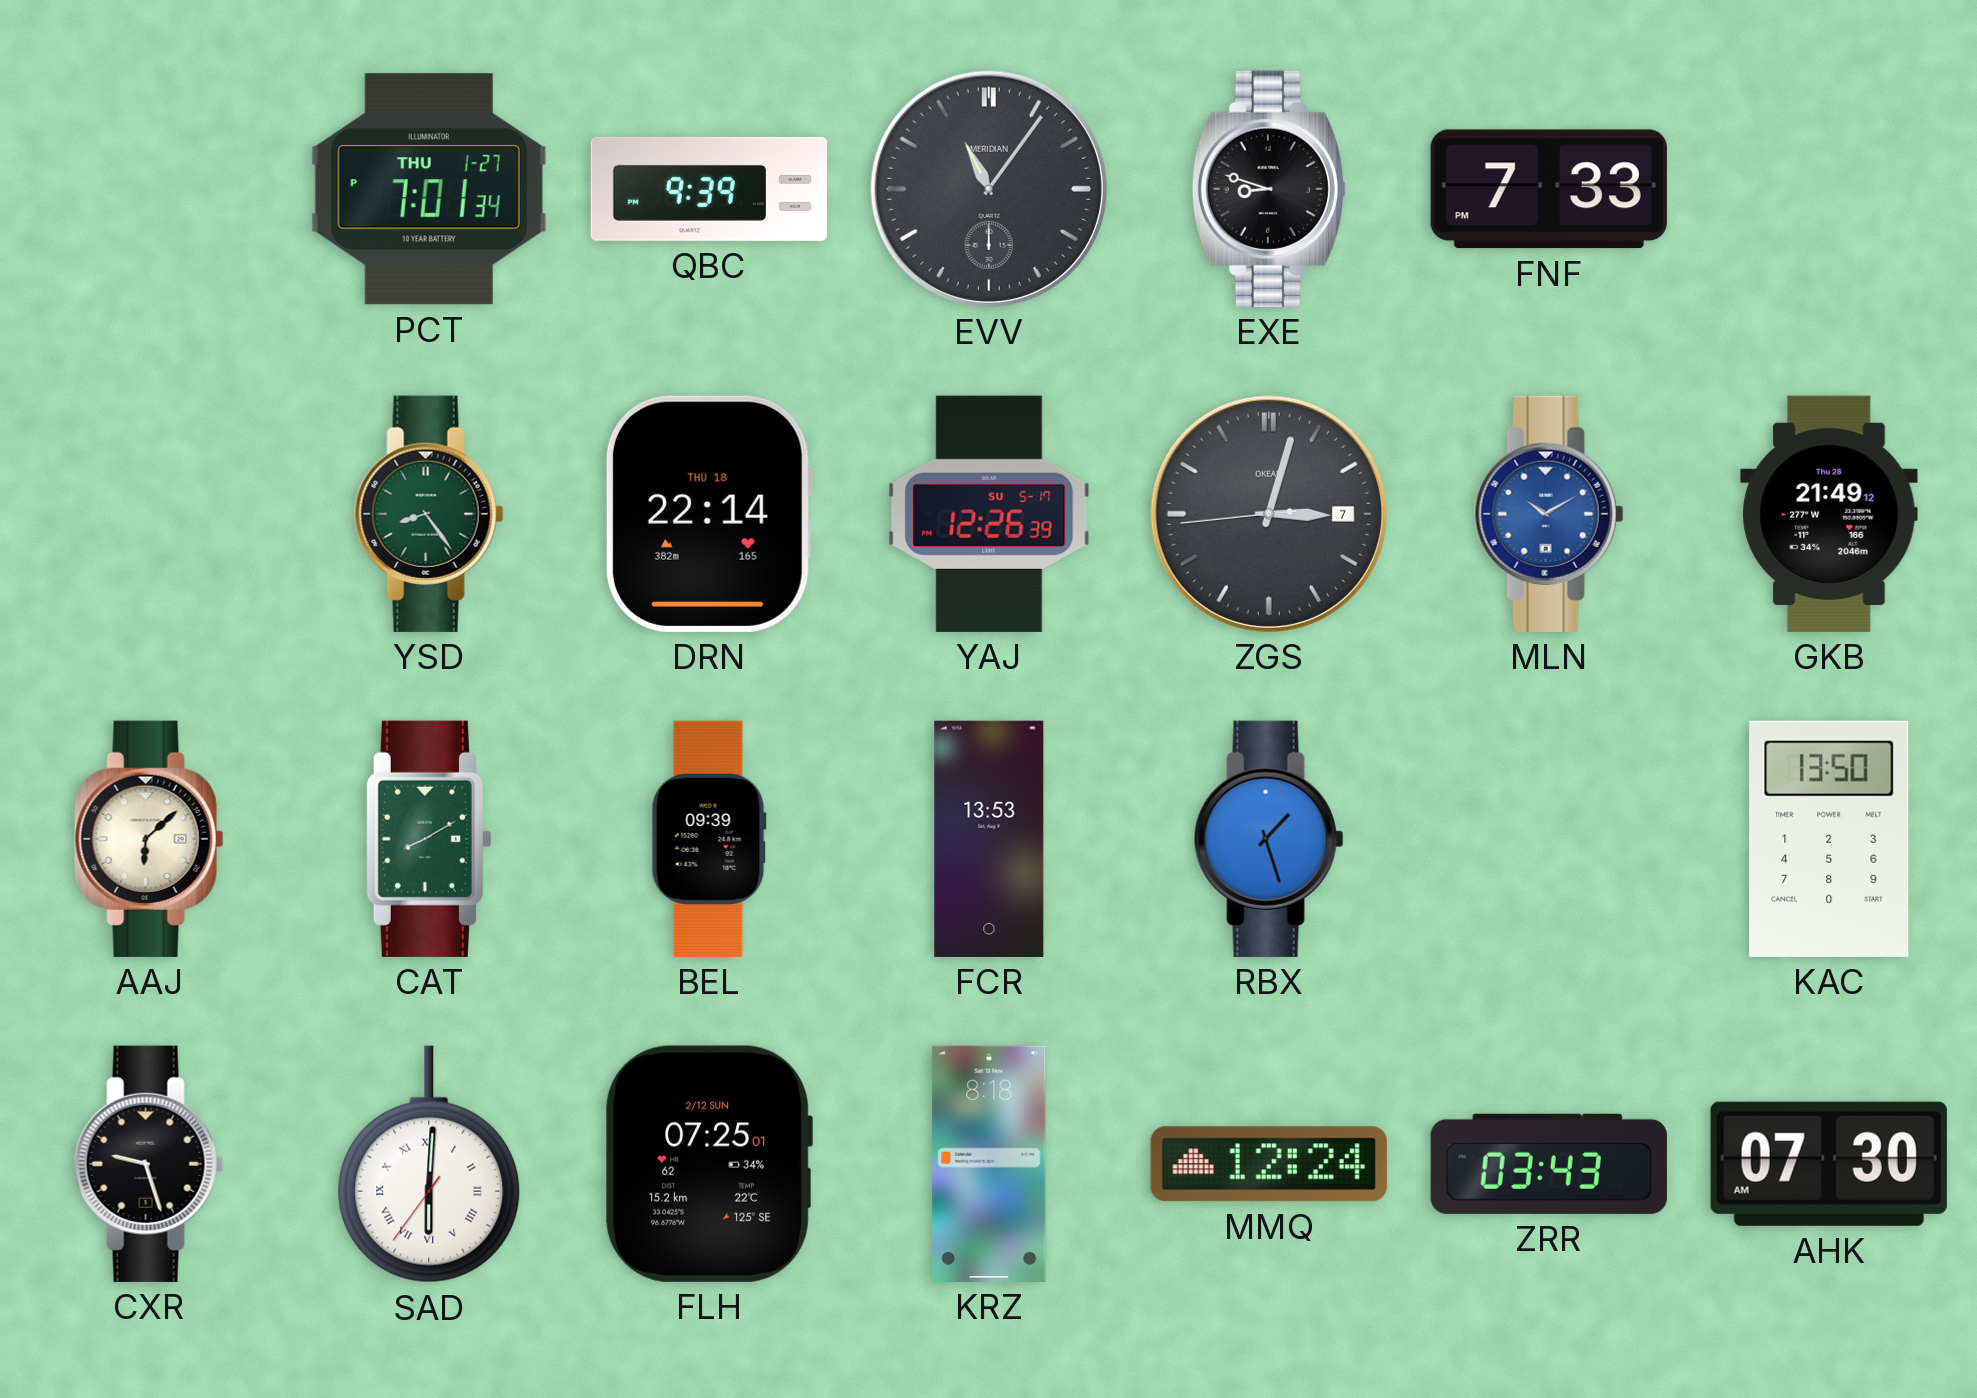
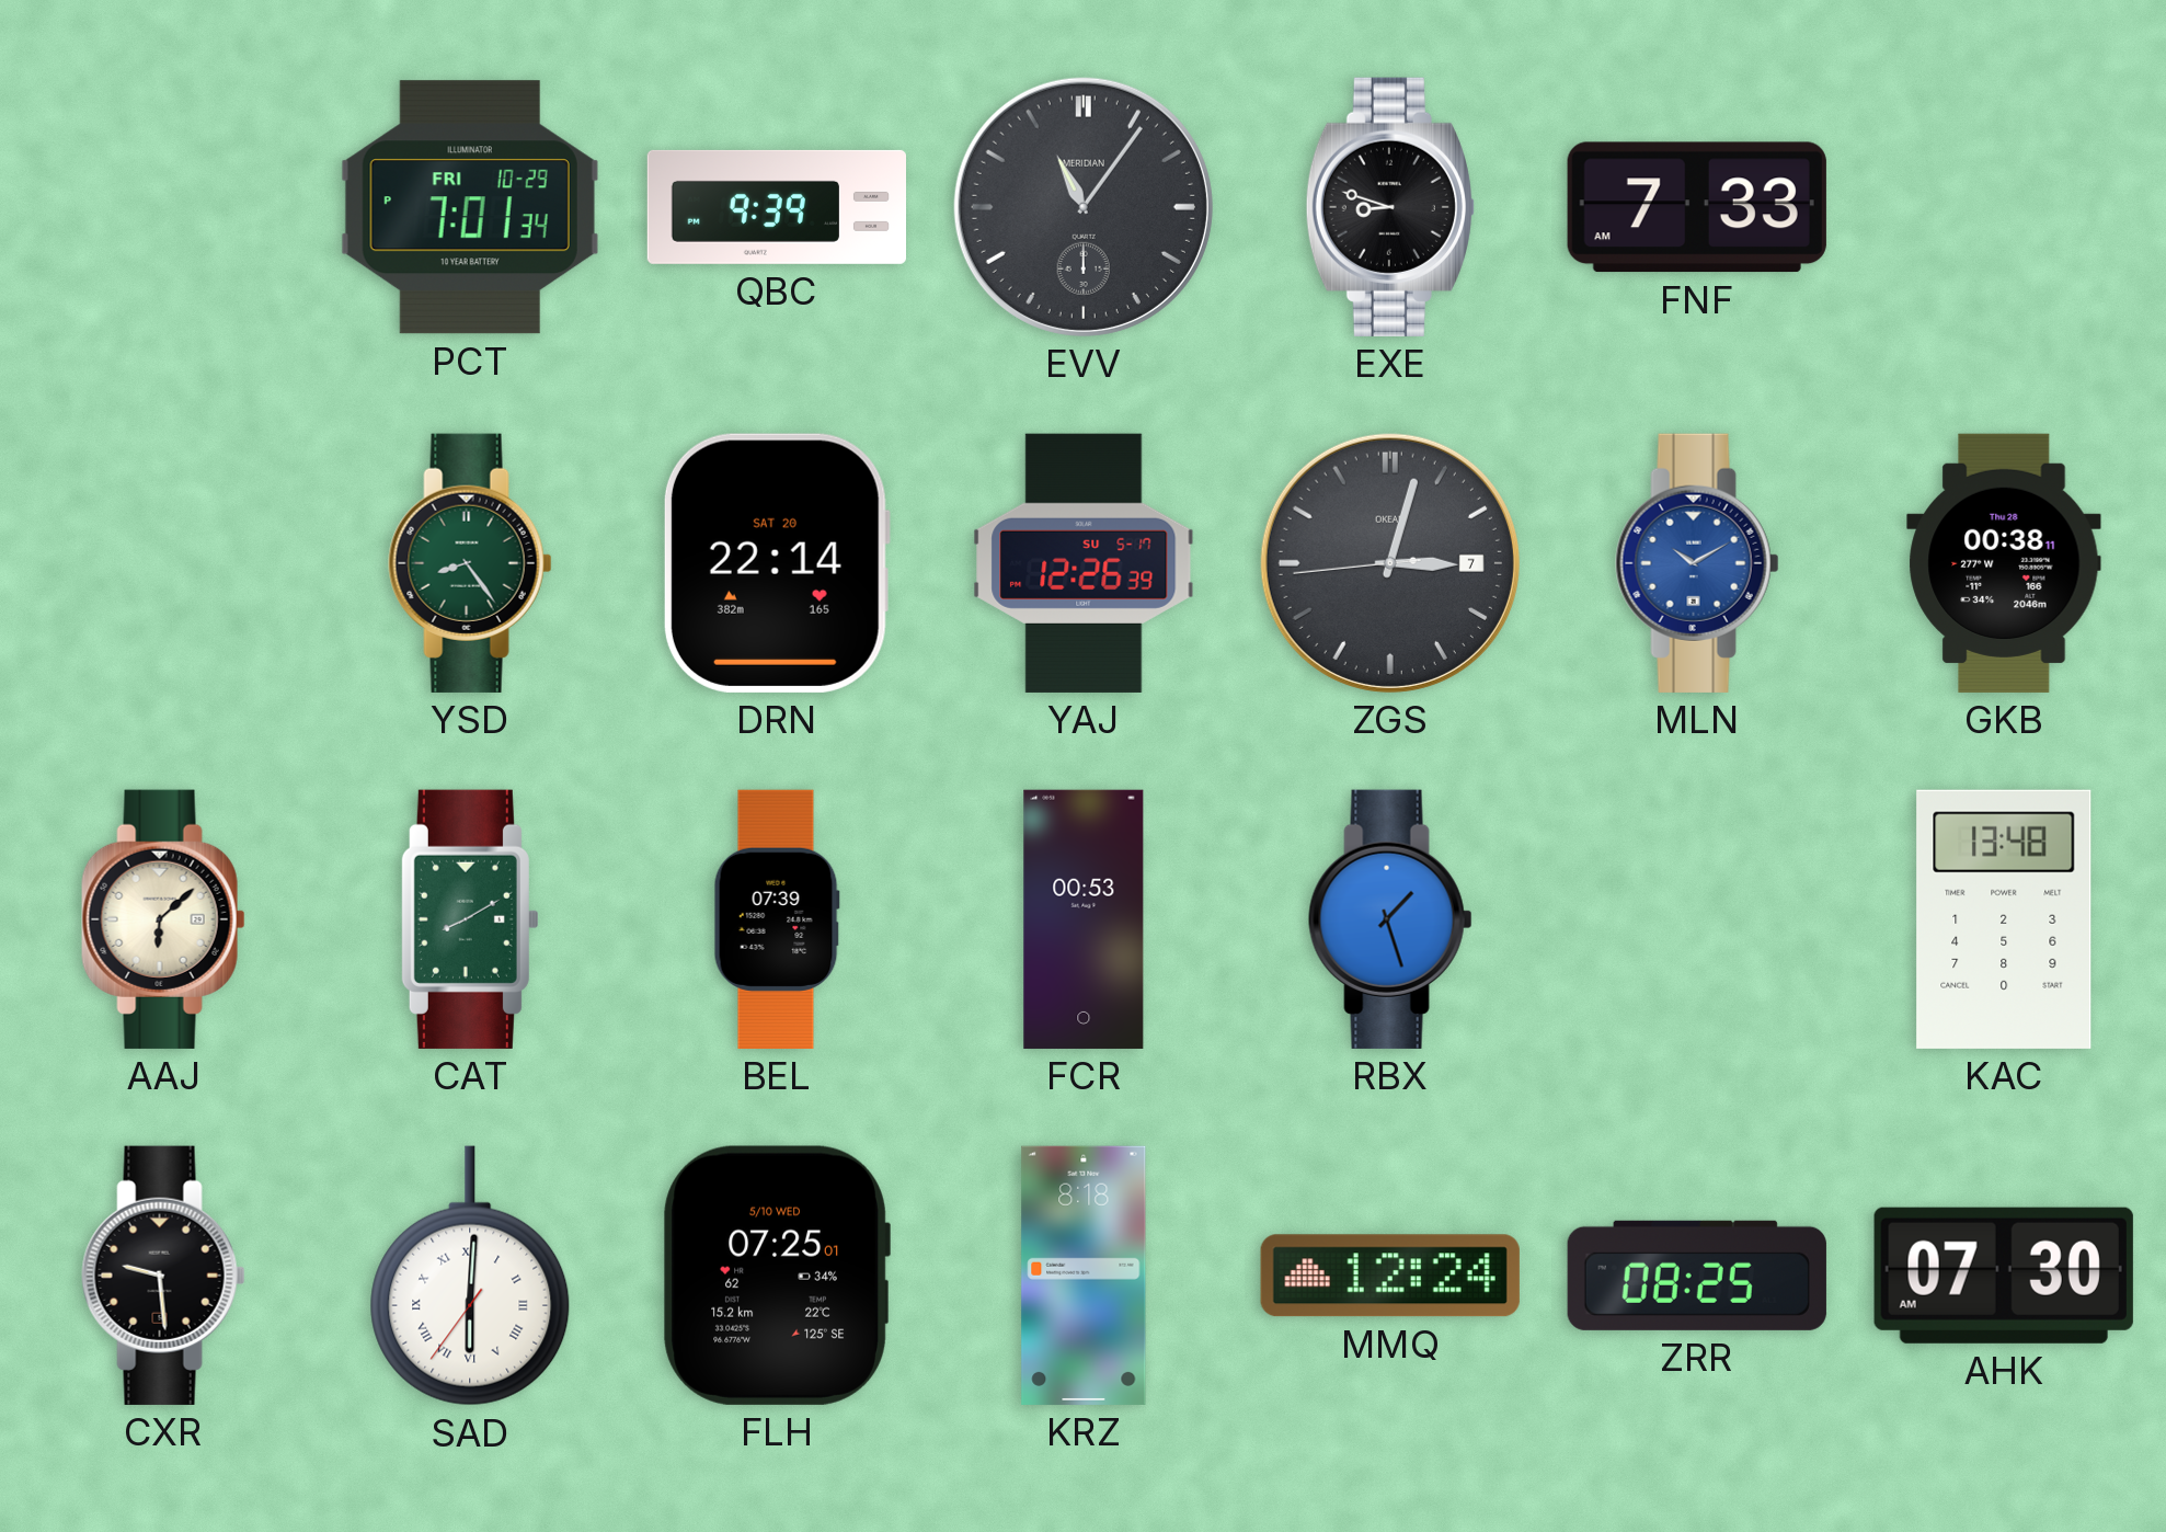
PCT date: THU 1-27 -> FRI 10-29 (470, 207)
FNF: 7:33 PM -> 7:33 AM (1697, 207)
DRN date: THU 18 -> SAT 20 (776, 563)
GKB: 21:49 -> 00:38 (2004, 563)
BEL: 09:39 -> 07:39 (777, 919)
FCR: 13:53 -> 00:53 (1084, 919)
KAC: 13:50 -> 13:48 (2004, 919)
CXR: 9:27 -> 9:29 (163, 1276)
FLH date: 2/12 SUN -> 5/10 WED (777, 1276)
ZRR: 03:43 -> 08:25 (1697, 1276)
